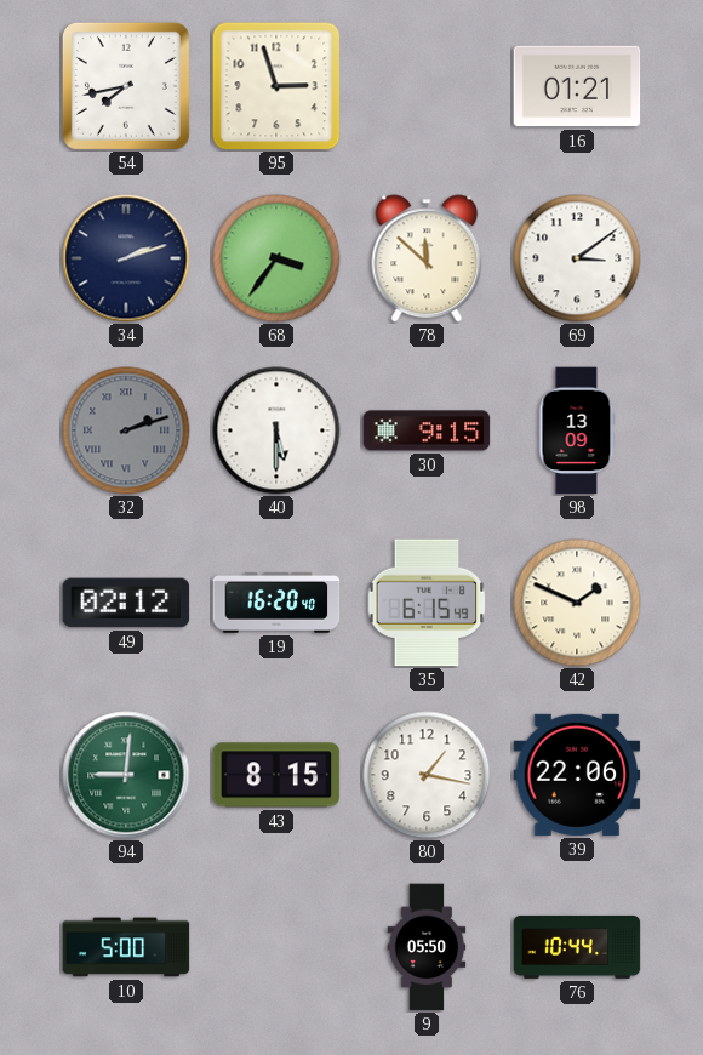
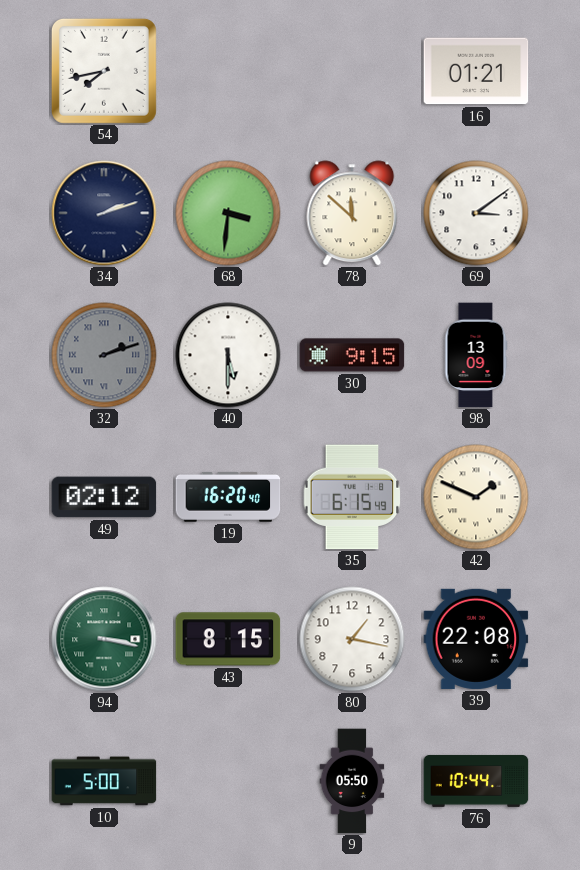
95: 2:57 -> none (276, 86)
68: 3:36 -> 3:31 (228, 213)
94: 9:01 -> 3:17 (104, 639)
39: 22:06 -> 22:08 (476, 639)
